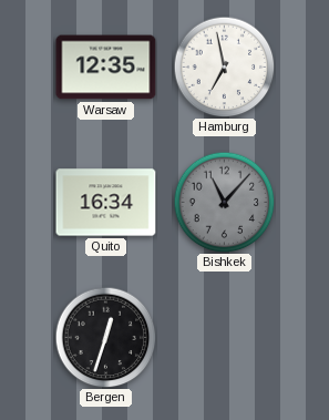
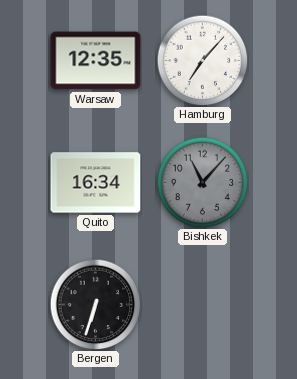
Hamburg: 6:58 -> 7:07 (202, 60)
Bergen: 12:33 -> 6:33 (95, 304)
